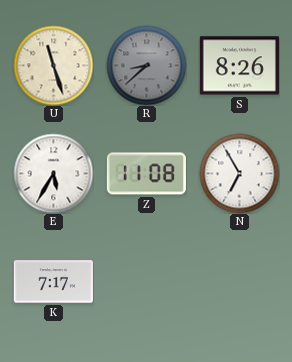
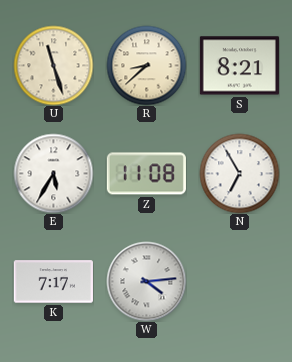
R dial: grey -> cream (146, 65)
S: 8:26 -> 8:21 (239, 66)
W: none -> 4:14 (146, 281)
